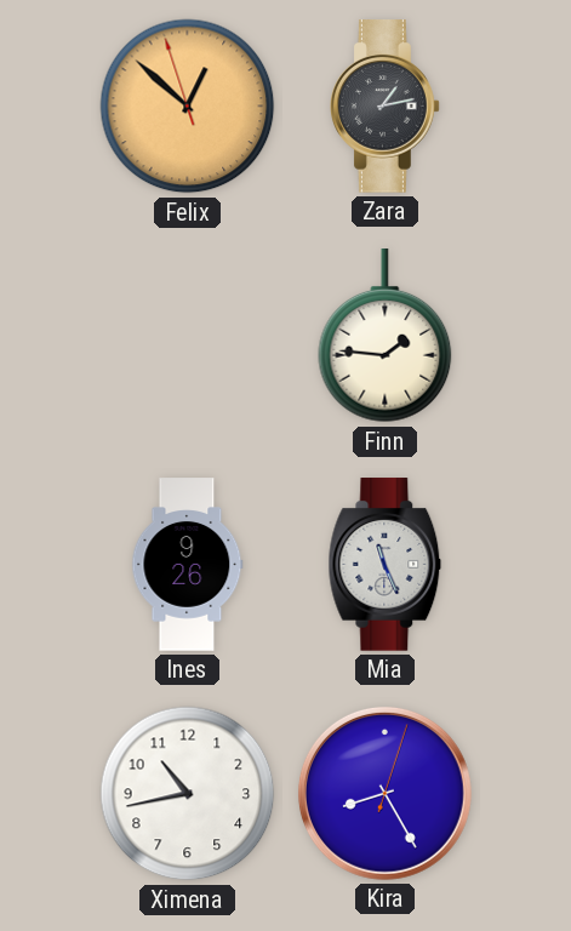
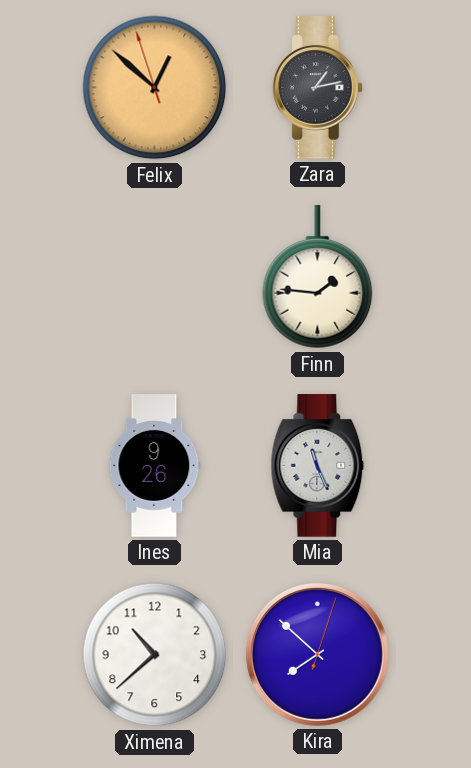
Ximena: 10:43 -> 10:38 (155, 655)
Kira: 8:25 -> 7:52 (317, 654)
